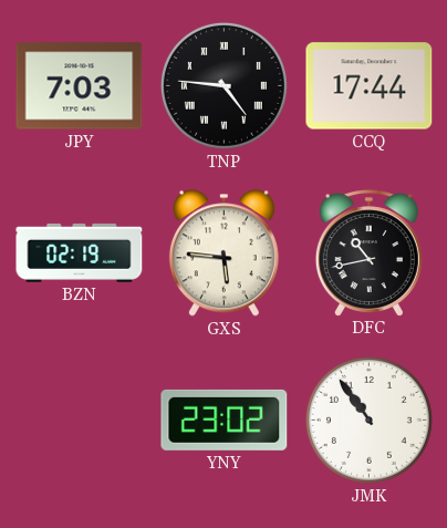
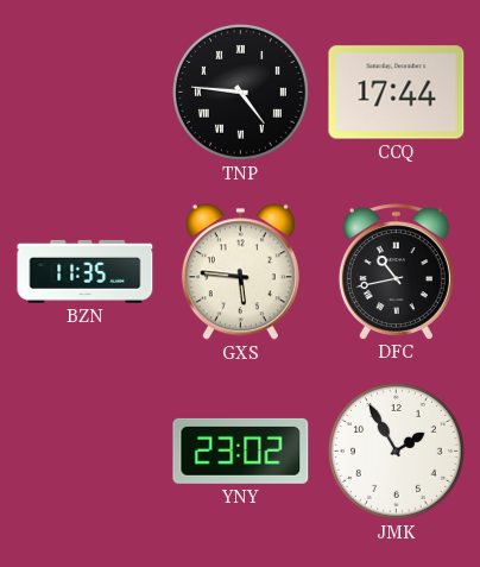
JPY: 7:03 -> none (80, 86)
BZN: 02:19 -> 11:35 (86, 271)
JMK: 10:54 -> 1:55 (396, 451)
